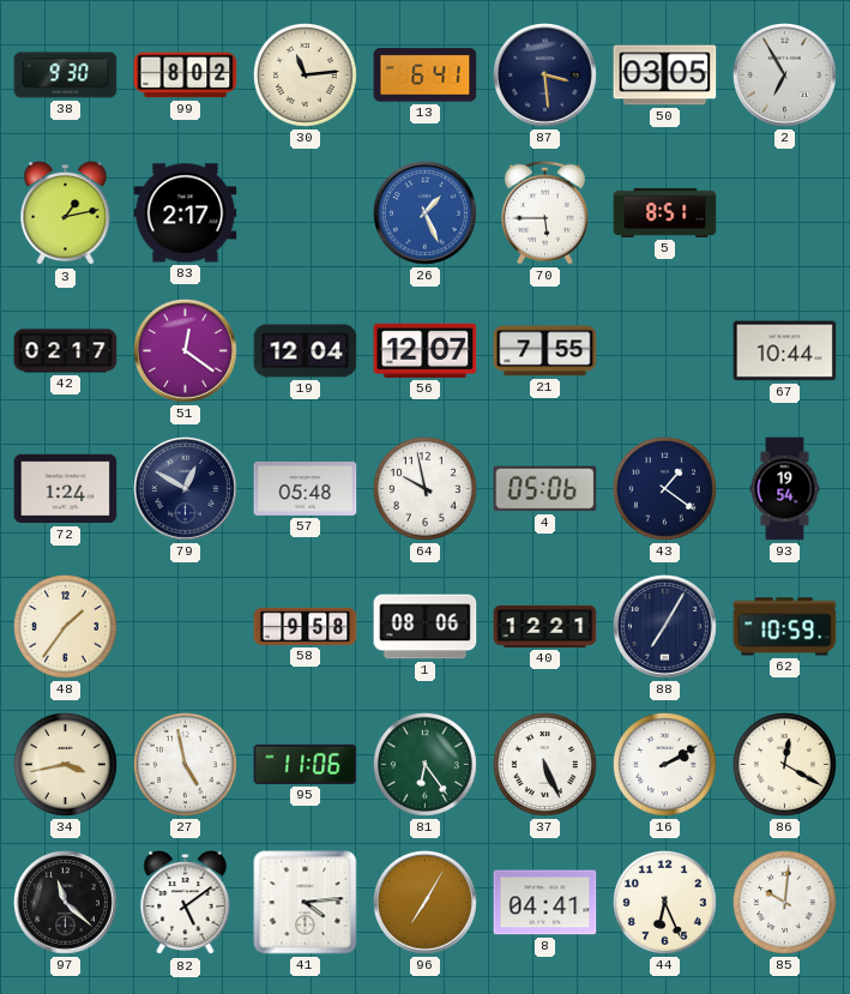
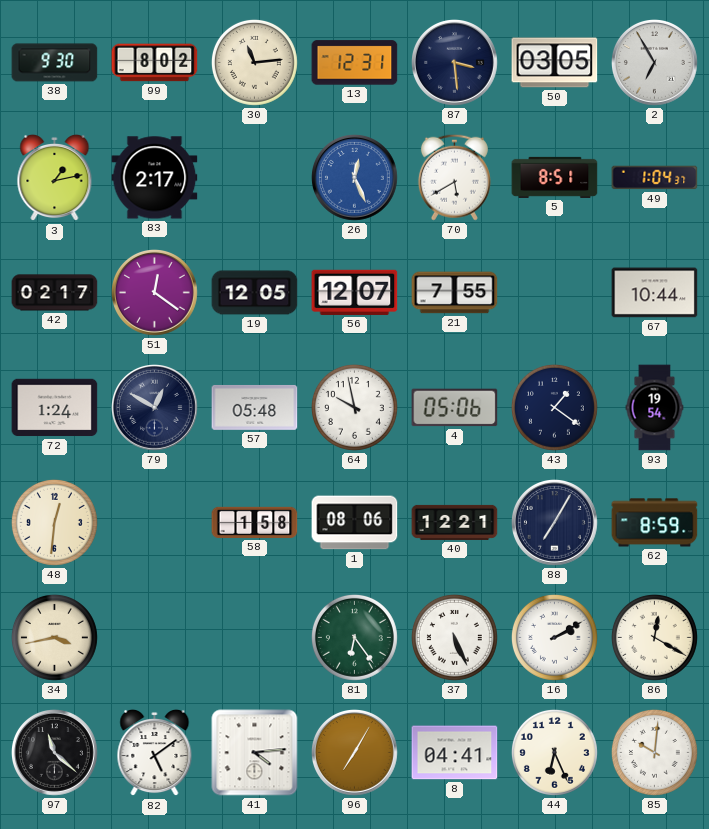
13: 6:41 -> 12:31 (355, 63)
26: 1:26 -> 12:26 (355, 178)
70: 5:45 -> 5:40 (454, 177)
49: none -> 1:04 (655, 178)
19: 12:04 -> 12:05 (255, 293)
48: 1:36 -> 12:31 (54, 522)
58: 9:58 -> 1:58 (255, 522)
62: 10:59 -> 8:59 (655, 523)
27: 4:58 -> none (185, 764)
95: 11:06 -> none (306, 764)
